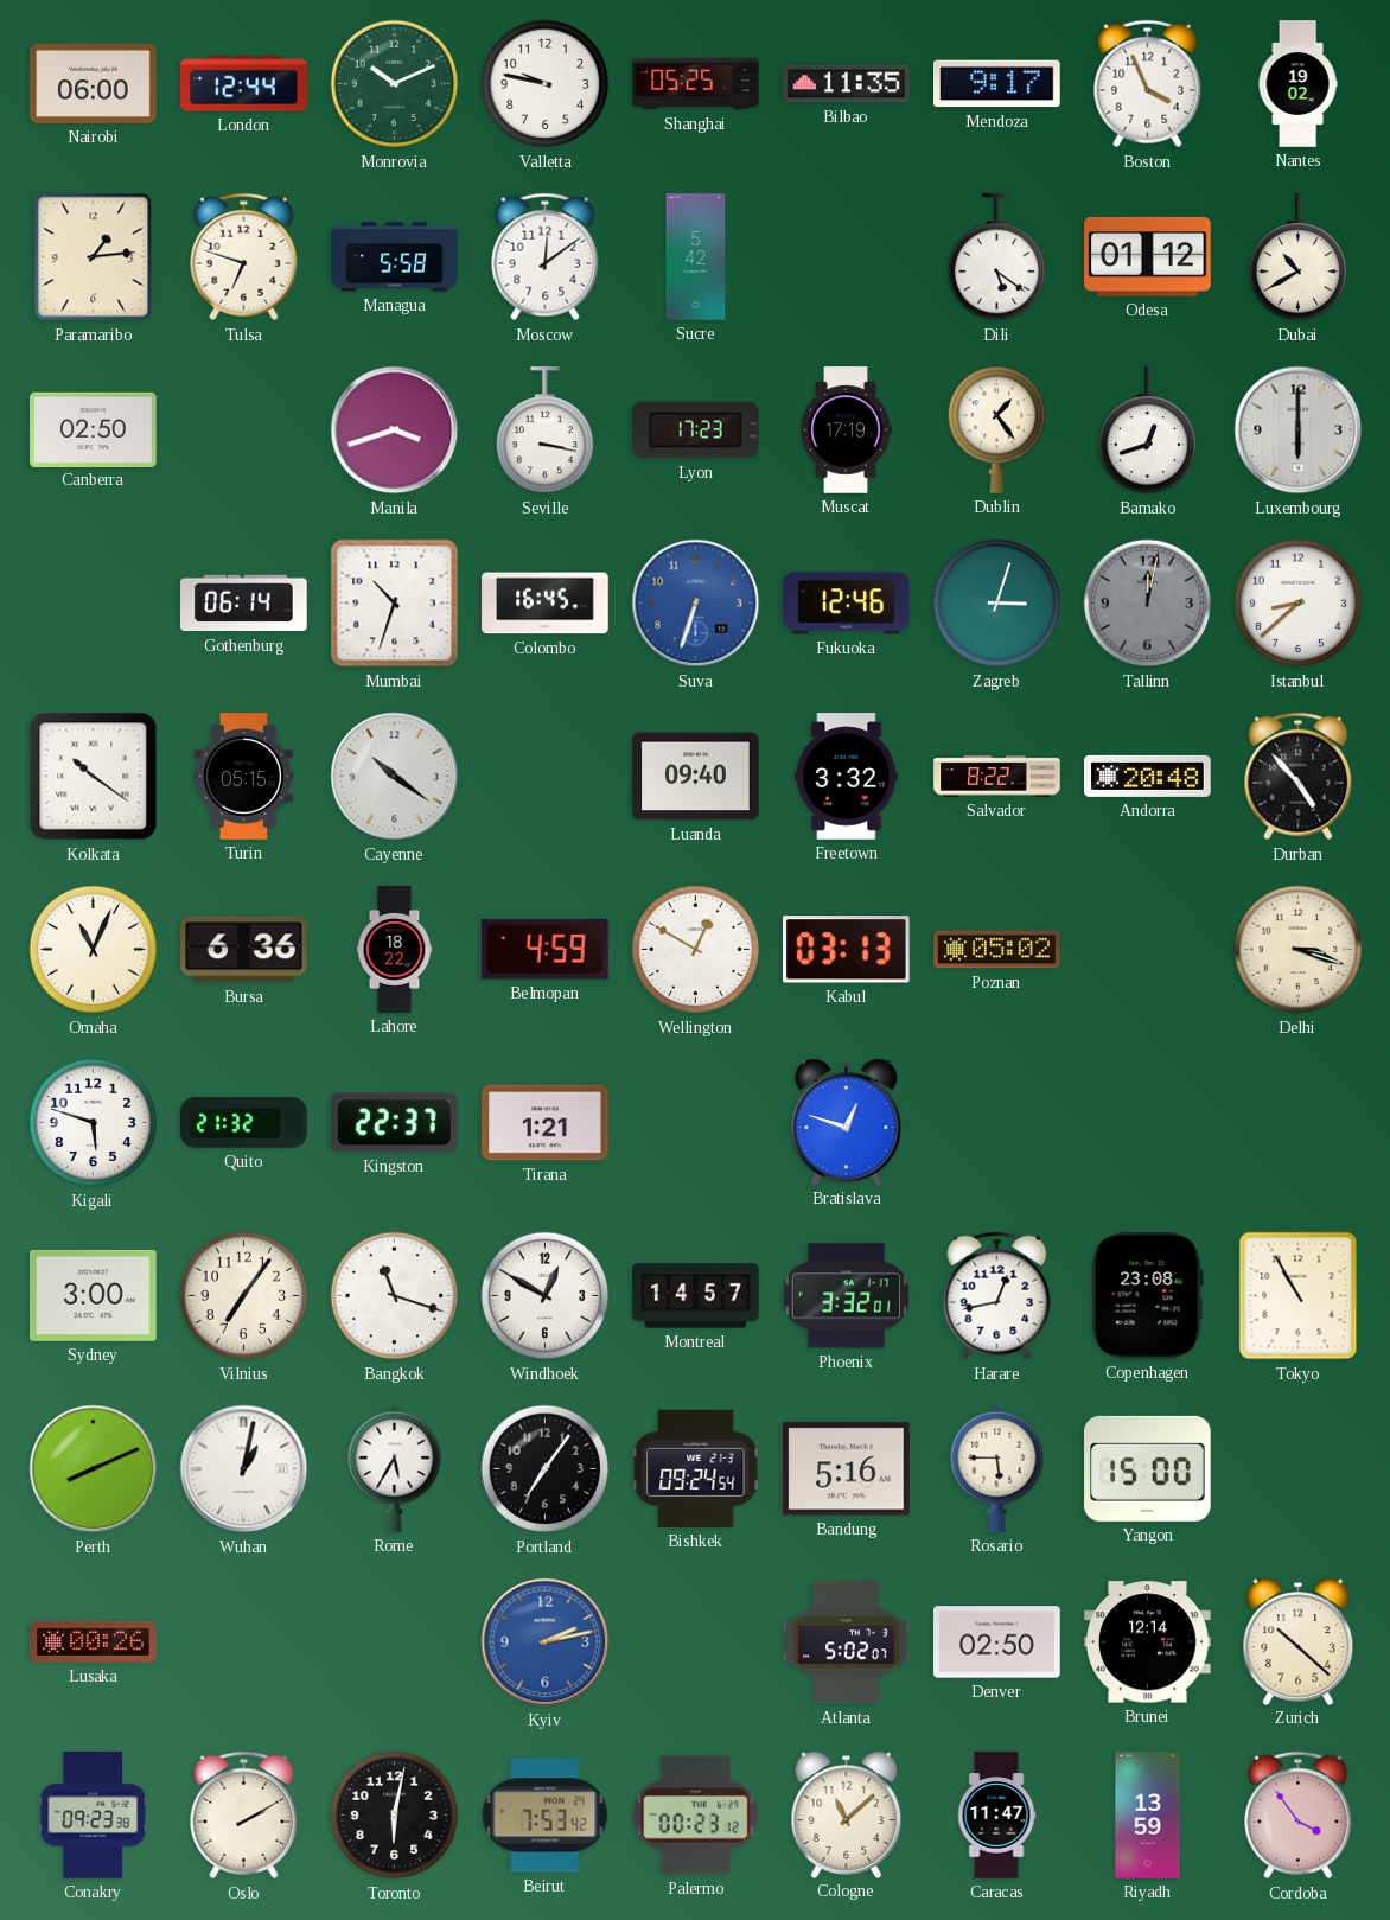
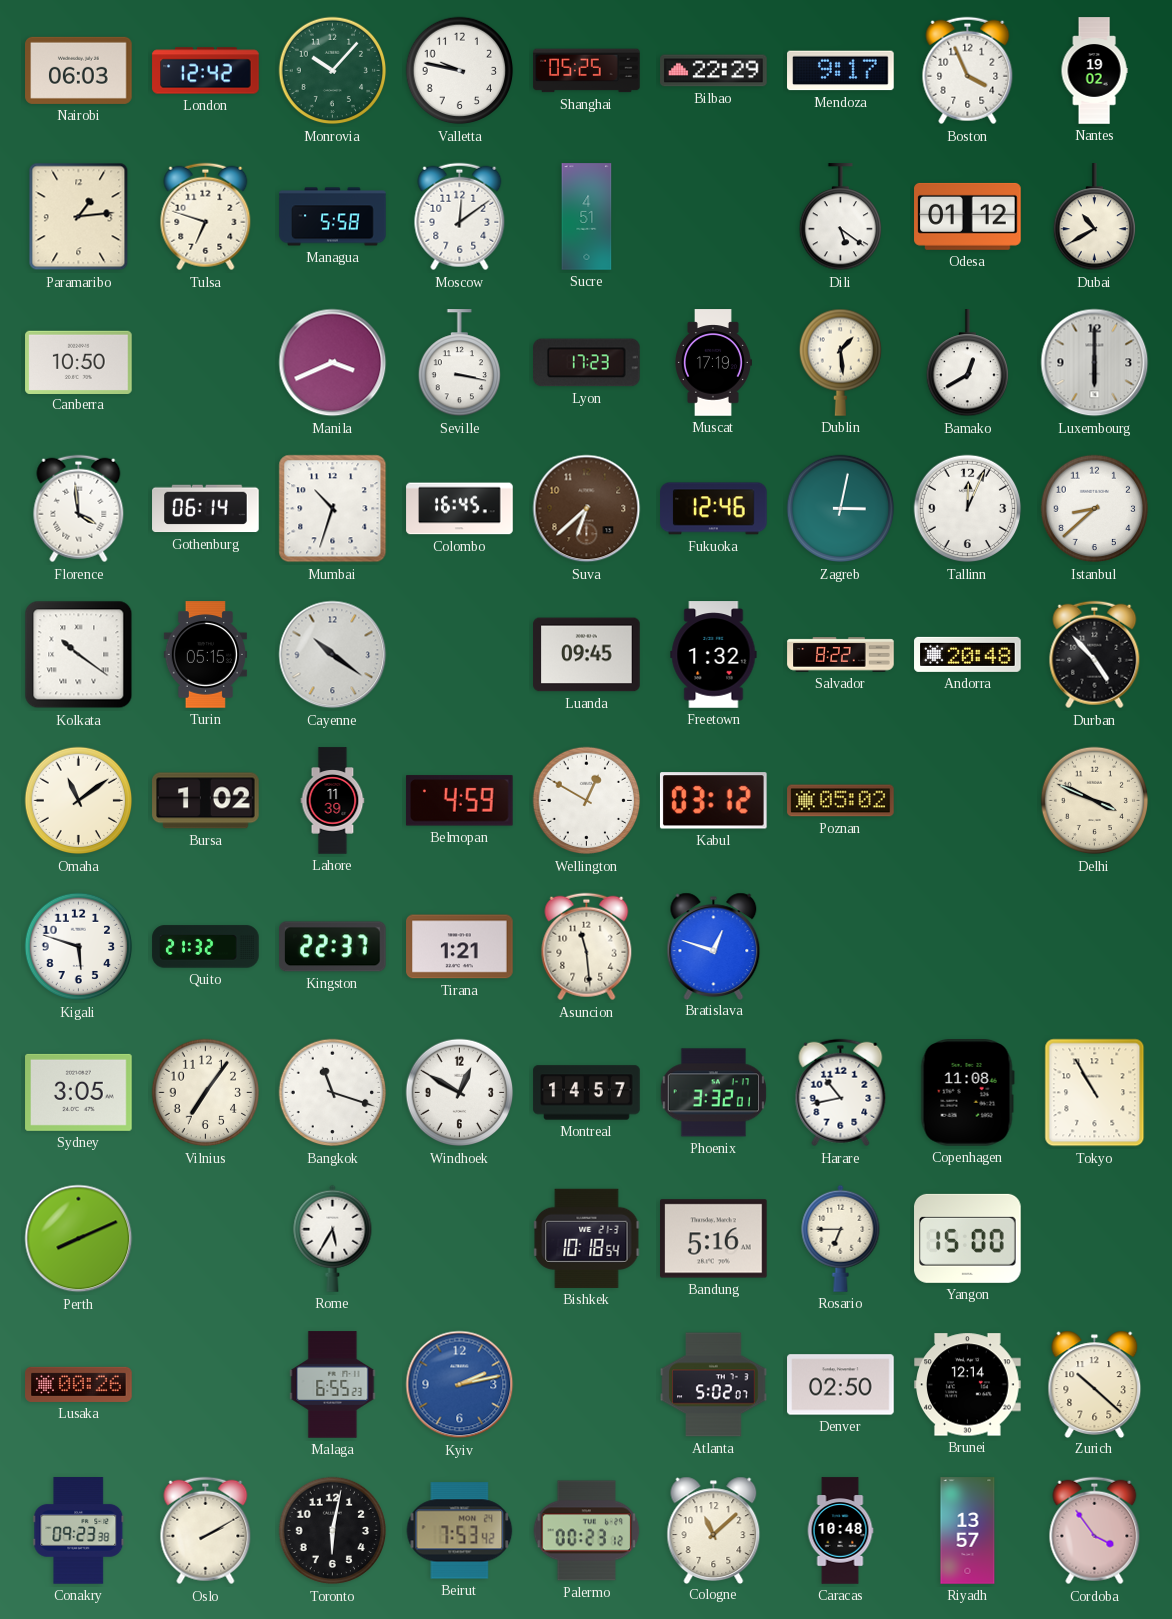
Nairobi: 06:00 -> 06:03 (79, 70)
London: 12:44 -> 12:42 (206, 71)
Monrovia: 10:11 -> 10:07 (333, 71)
Bilbao: 11:35 -> 22:29 (714, 71)
Sucre: 5:42 -> 4:51 (587, 217)
Canberra: 02:50 -> 10:50 (79, 362)
Manila: 3:42 -> 3:41 (333, 363)
Dublin: 1:24 -> 1:29 (840, 362)
Bamako: 12:42 -> 12:40 (967, 363)
Florence: none -> 3:59 (79, 509)
Suva: 6:33 -> 6:38 (587, 509)
Suva dial: blue -> brown (587, 509)
Zagreb: 3:03 -> 3:02 (841, 509)
Tallinn: 12:02 -> 12:04 (968, 509)
Tallinn dial: grey -> white (968, 509)
Luanda: 09:40 -> 09:45 (587, 655)
Freetown: 3:32 -> 1:32 (714, 655)
Omaha: 11:04 -> 11:09 (79, 801)
Bursa: 6:36 -> 1:02 (206, 801)
Lahore: 18:22 -> 11:39 (333, 801)
Kabul: 03:13 -> 03:12 (713, 801)
Delhi: 3:18 -> 3:49 (1095, 801)
Asuncion: none -> 11:29 (587, 947)
Sydney: 3:00 -> 3:05 (79, 1092)
Harare: 12:43 -> 10:43 (841, 1093)
Copenhagen: 23:08 -> 11:08 (967, 1093)
Wuhan: 1:02 -> none (244, 1469)
Portland: 7:06 -> none (546, 1469)
Bishkek: 09:24 -> 10:18 (587, 1238)
Rosario: 5:45 -> 6:45 (841, 1238)
Malaga: none -> 6:55 (333, 1385)
Caracas: 11:47 -> 10:48 (840, 1531)
Riyadh: 13:59 -> 13:57 (968, 1531)
